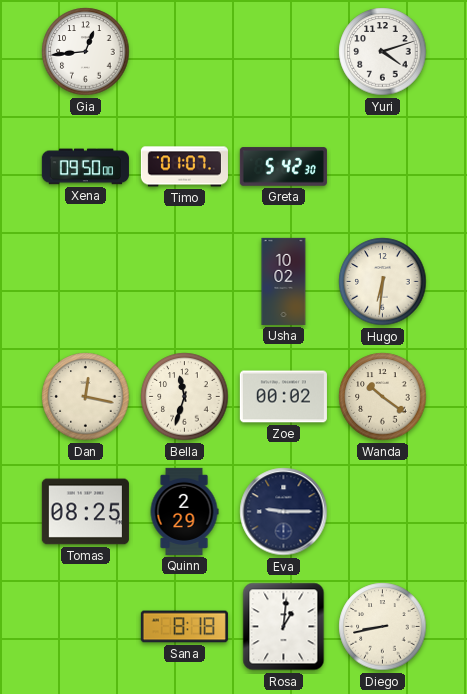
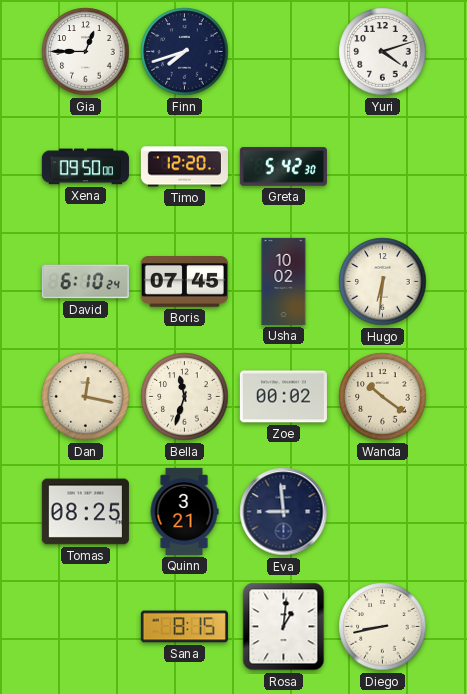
Gia: 12:44 -> 12:45 (86, 52)
Finn: none -> 7:42 (185, 52)
Timo: 01:07 -> 12:20 (184, 167)
David: none -> 6:10 (85, 282)
Boris: none -> 07:45 (184, 282)
Quinn: 2:29 -> 3:21 (184, 511)
Eva: 9:15 -> 8:59 (284, 512)
Sana: 8:18 -> 8:15 (184, 627)
